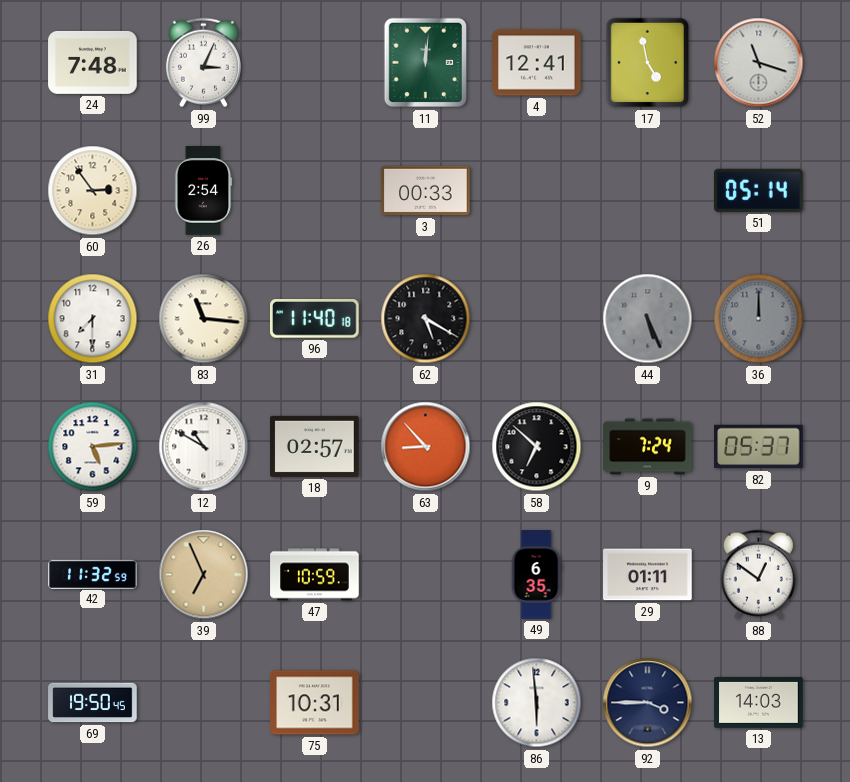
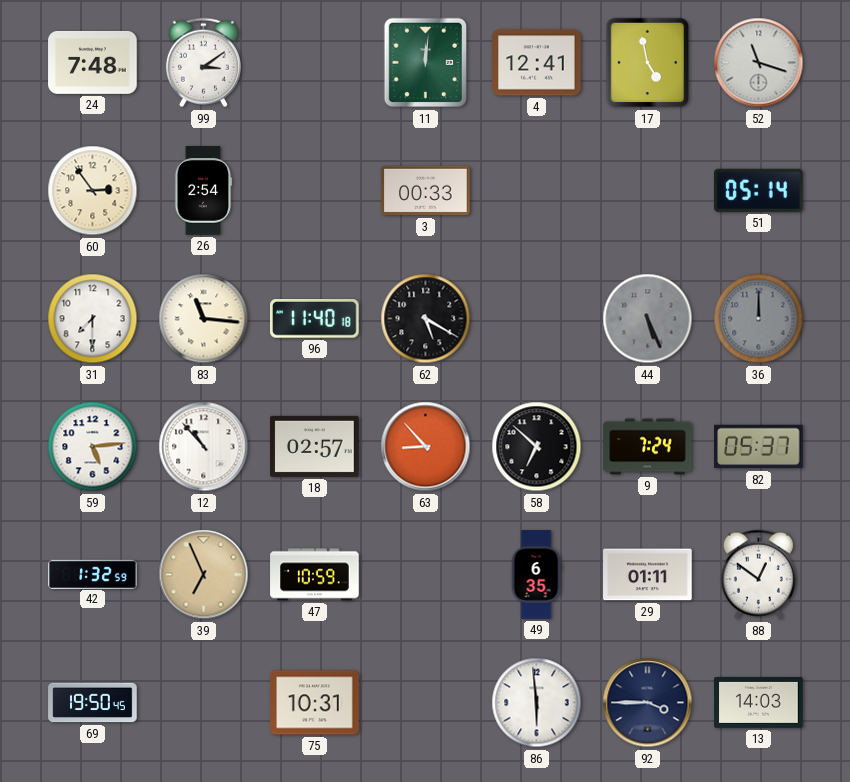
99: 3:04 -> 3:09 (203, 63)
12: 10:50 -> 10:53 (204, 447)
42: 11:32 -> 1:32 (93, 574)
